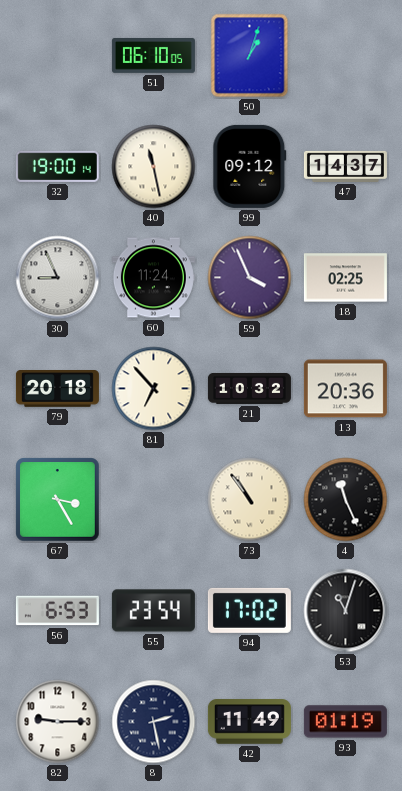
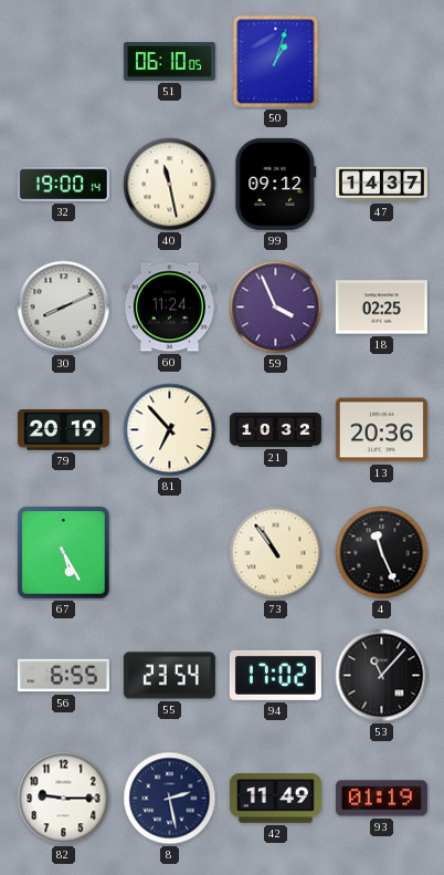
30: 8:56 -> 8:11 (64, 308)
79: 20:18 -> 20:19 (63, 430)
67: 3:25 -> 5:25 (64, 553)
56: 6:53 -> 6:55 (63, 676)
53: 11:03 -> 11:07 (382, 676)
